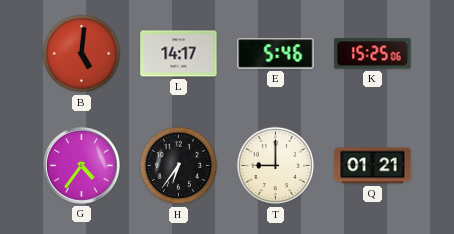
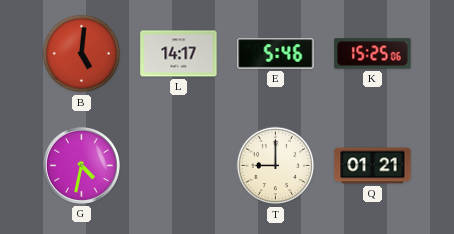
G: 4:36 -> 4:32 (81, 165)
H: 6:36 -> none (179, 166)
